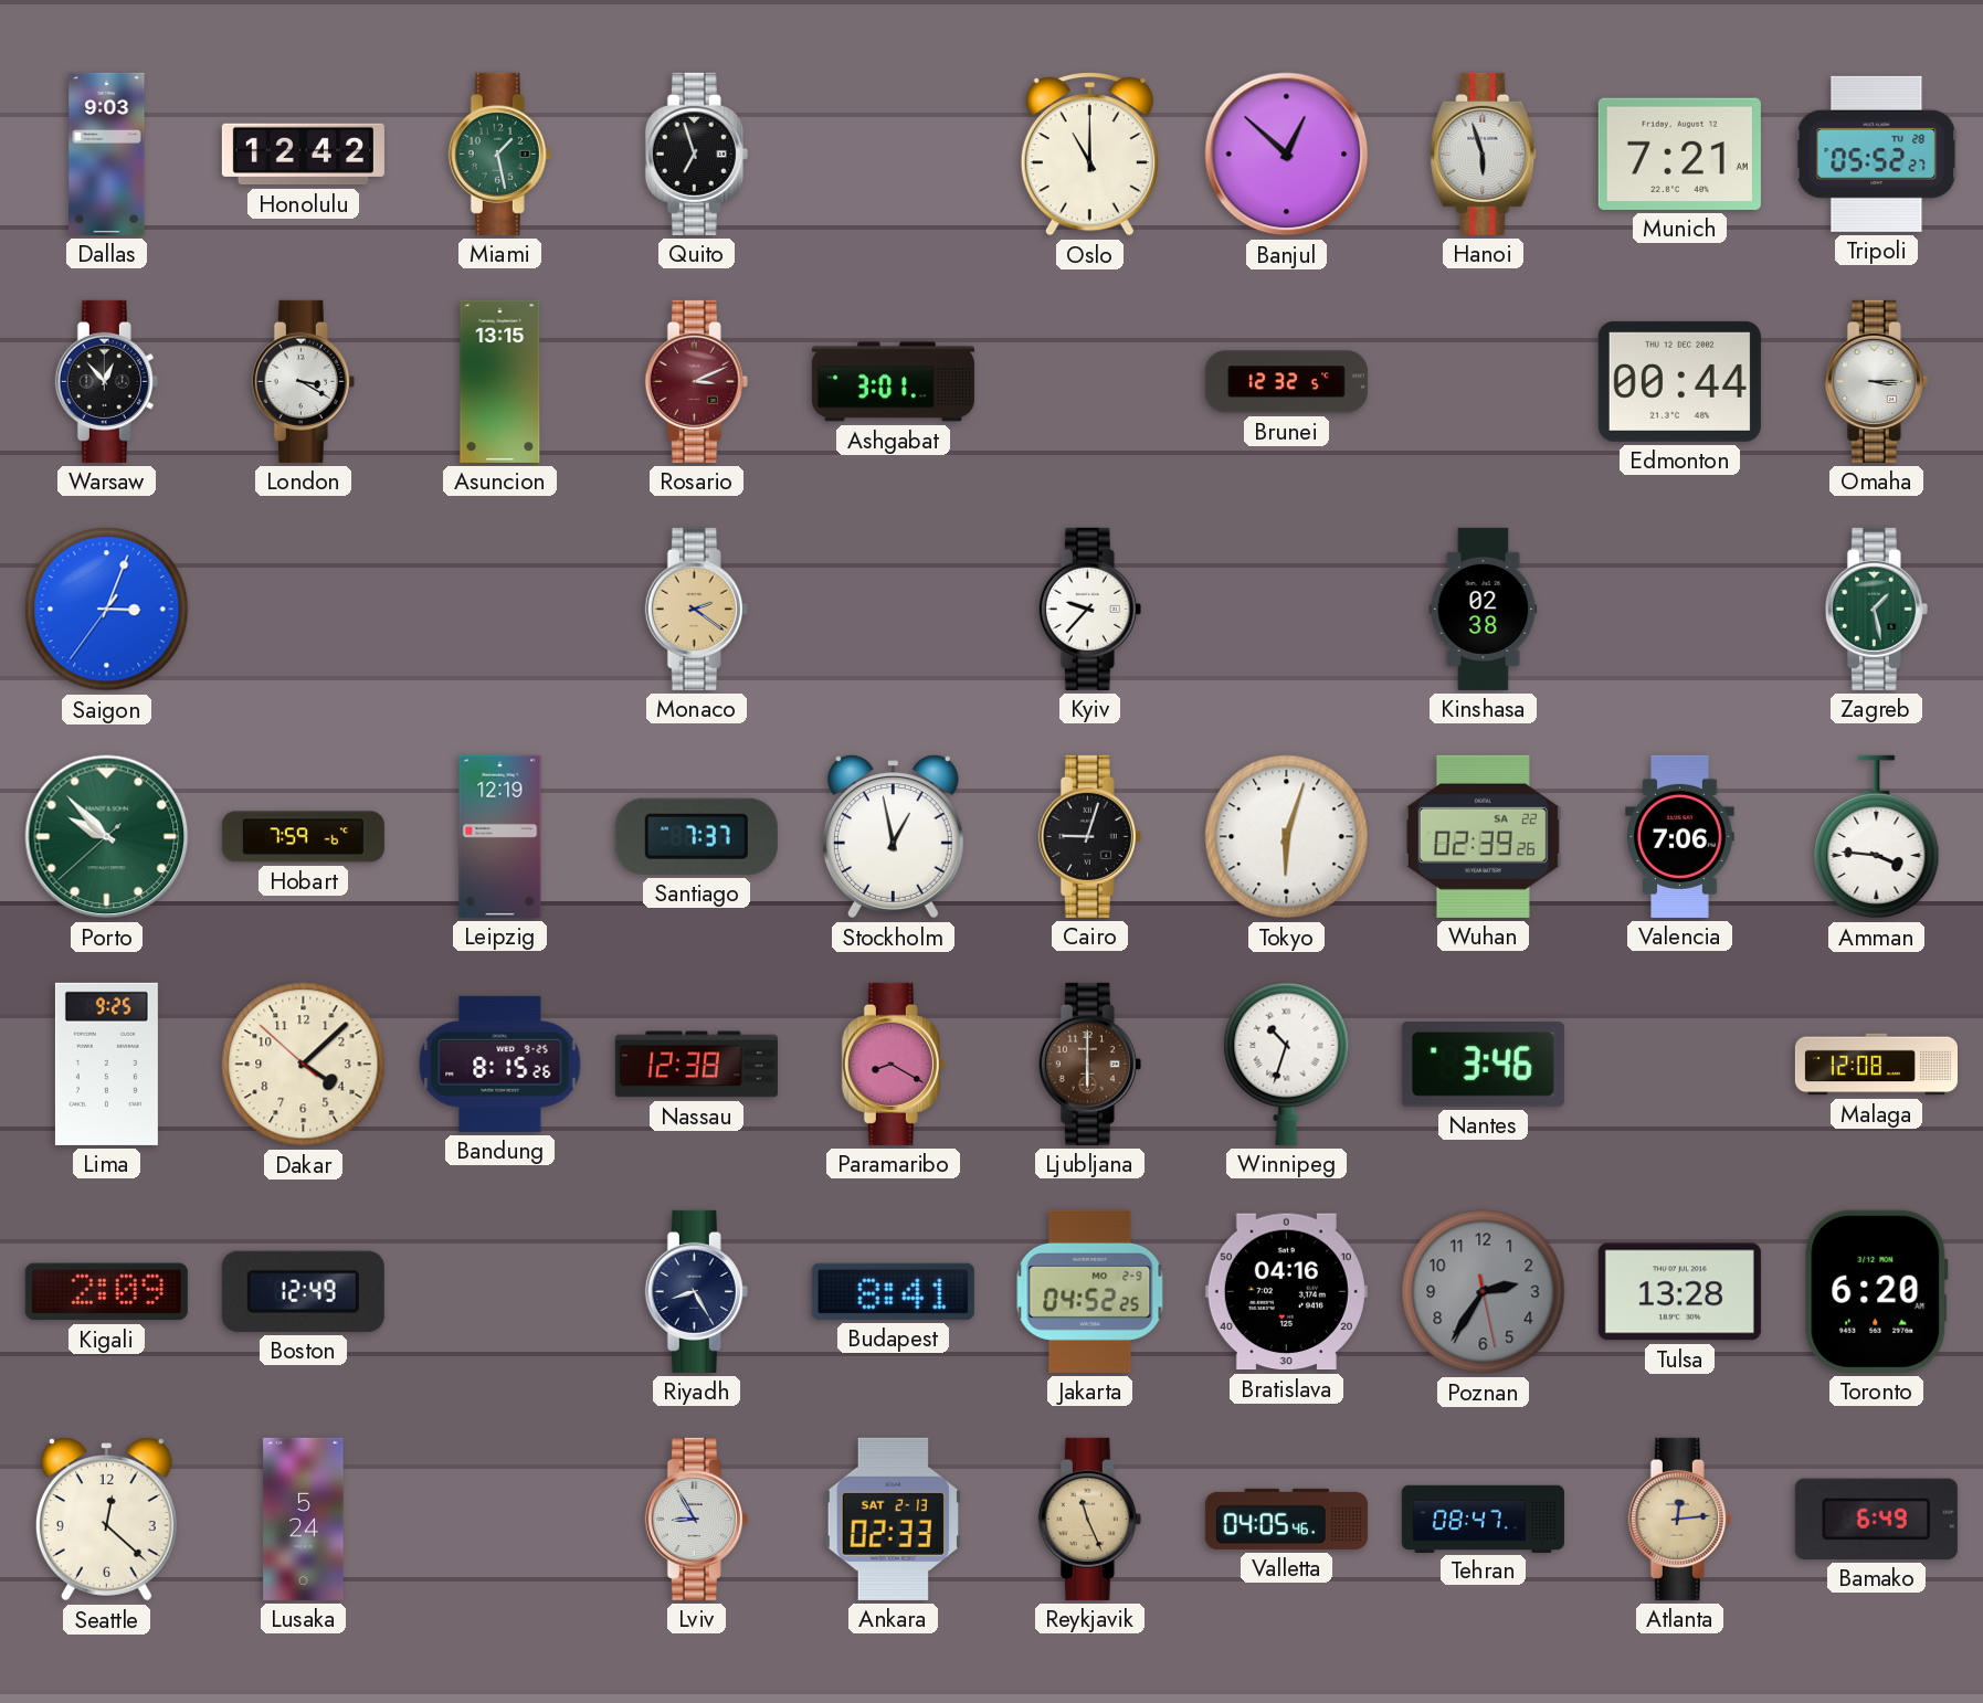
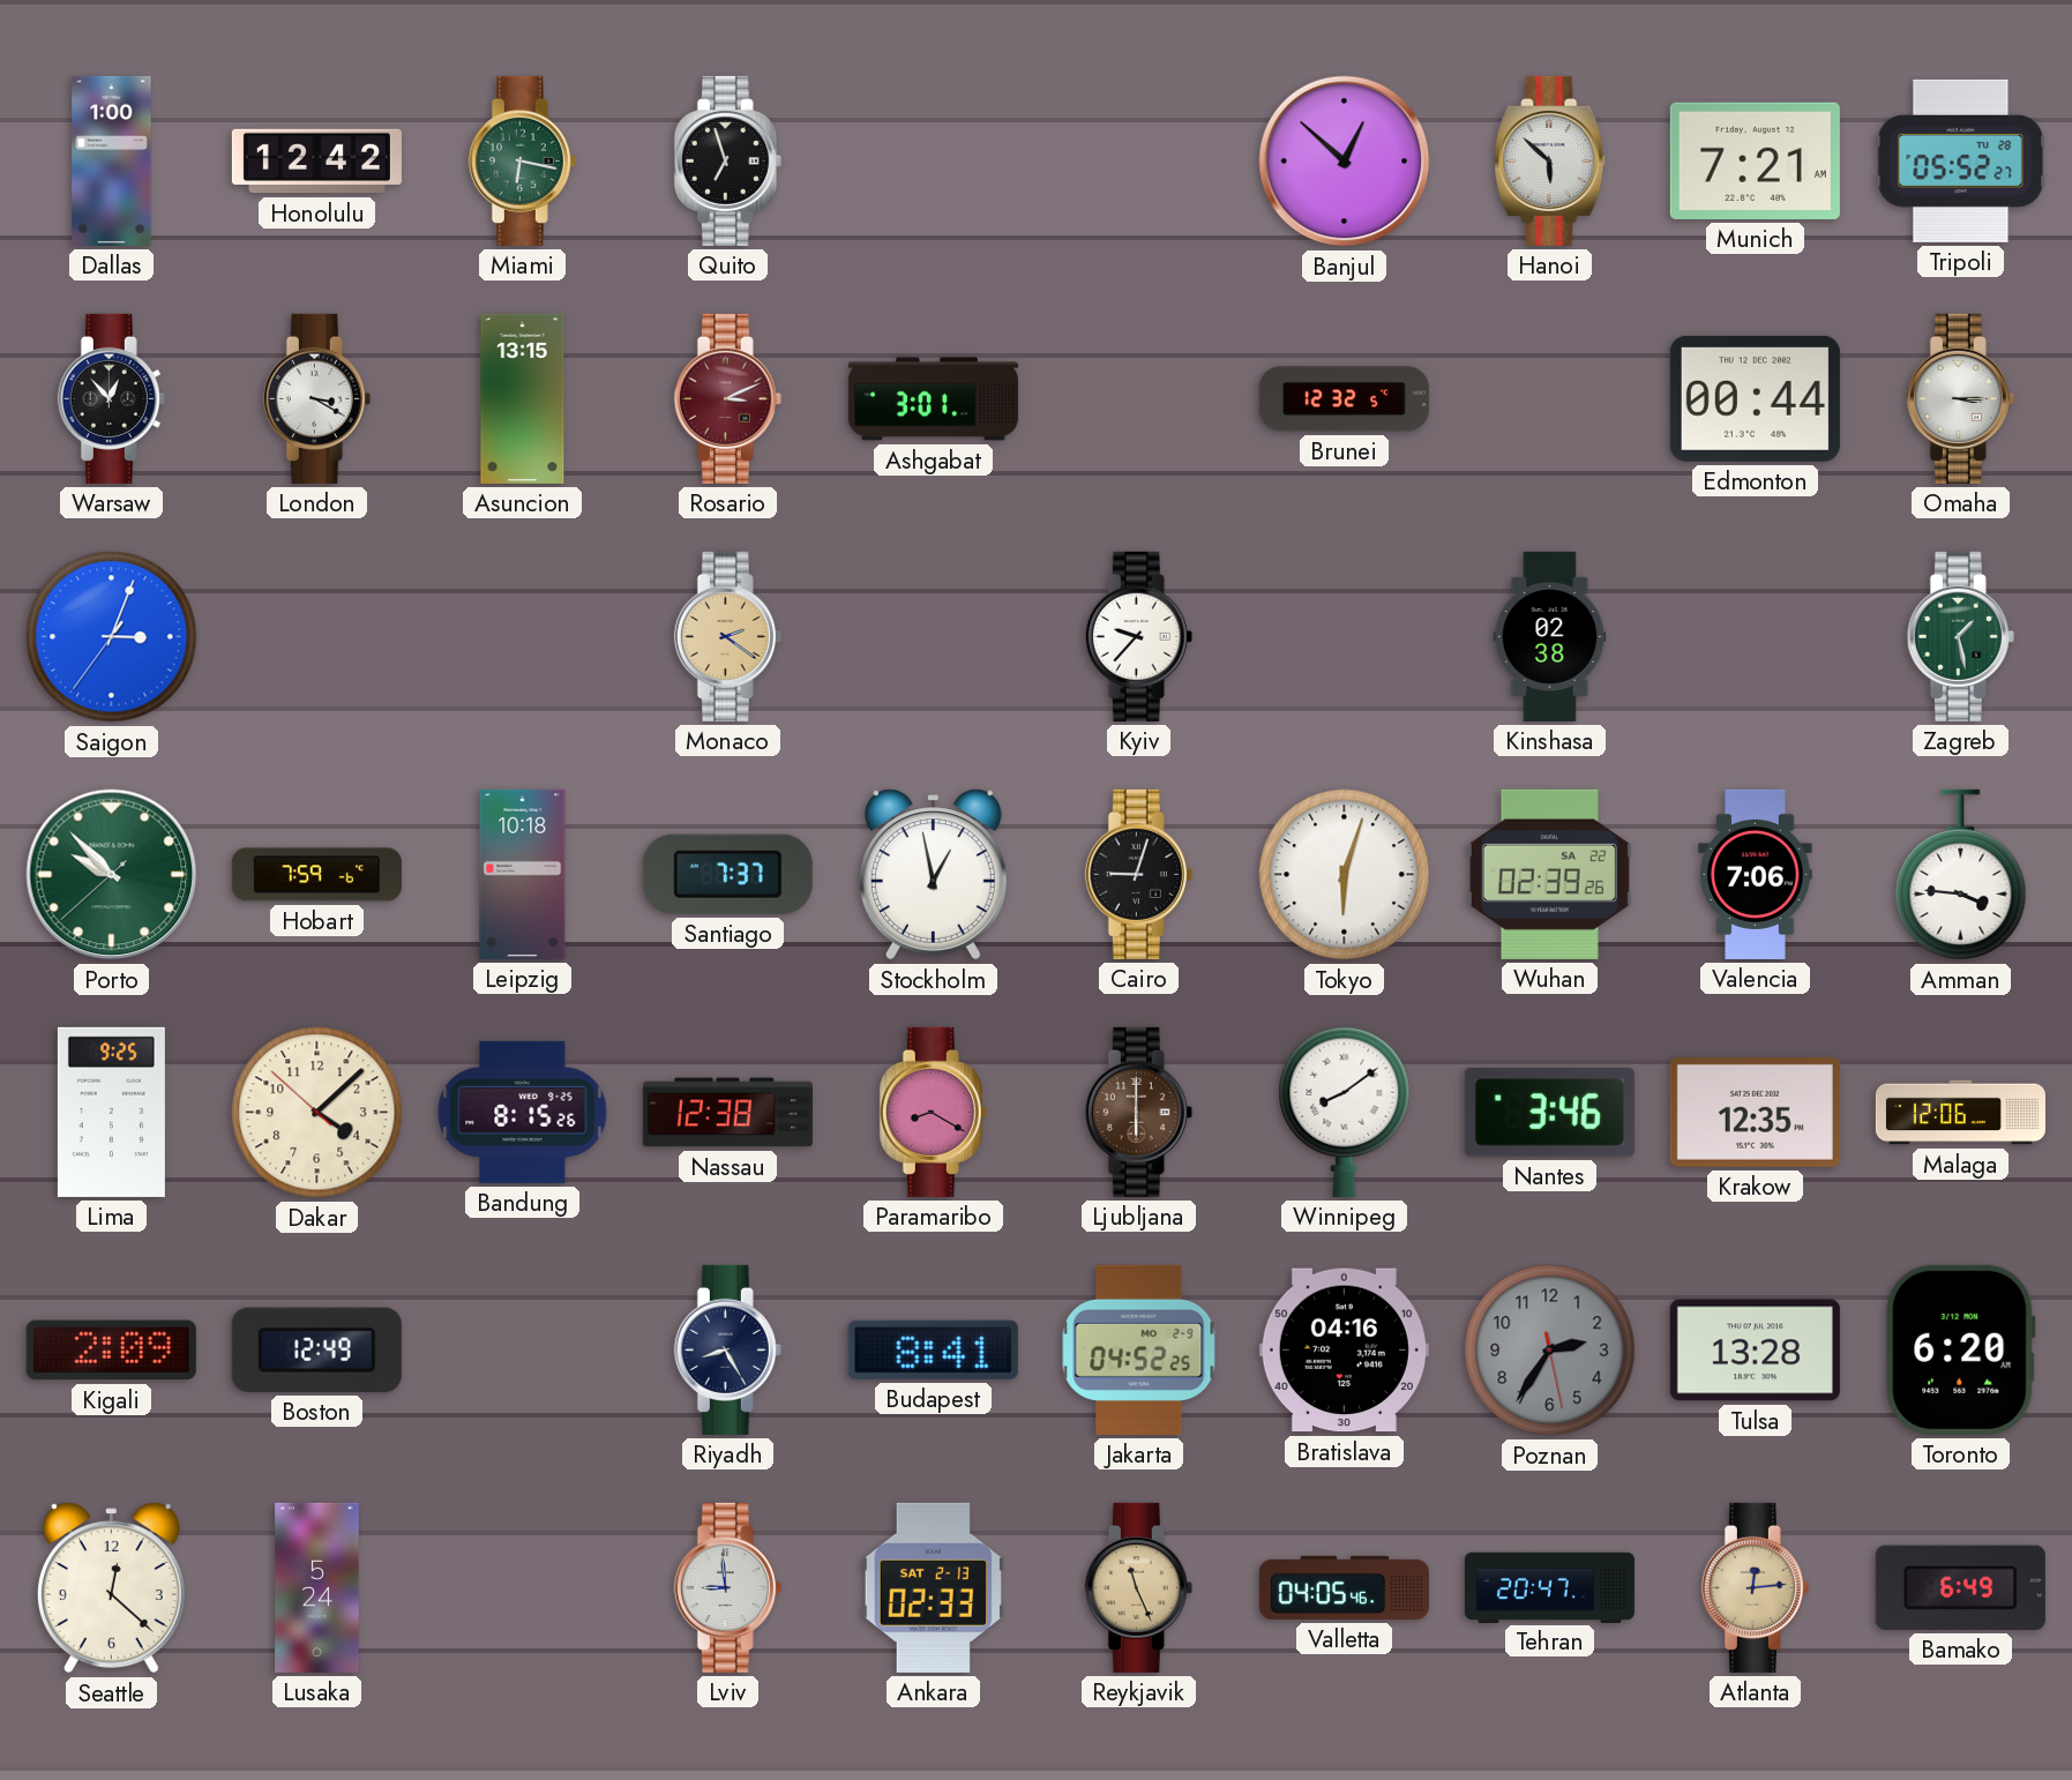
Dallas: 9:03 -> 1:00 (112, 160)
Miami: 1:28 -> 6:17 (522, 160)
Oslo: 11:00 -> none (1089, 155)
Hanoi: 5:57 -> 5:52 (1550, 160)
Leipzig: 12:19 -> 10:18 (523, 874)
Winnipeg: 10:33 -> 8:09 (1345, 1112)
Krakow: none -> 12:35 (1755, 1112)
Malaga: 12:08 -> 12:06 (1960, 1113)
Lviv: 8:55 -> 8:59 (727, 1587)
Tehran: 08:47 -> 20:47 (1549, 1587)
